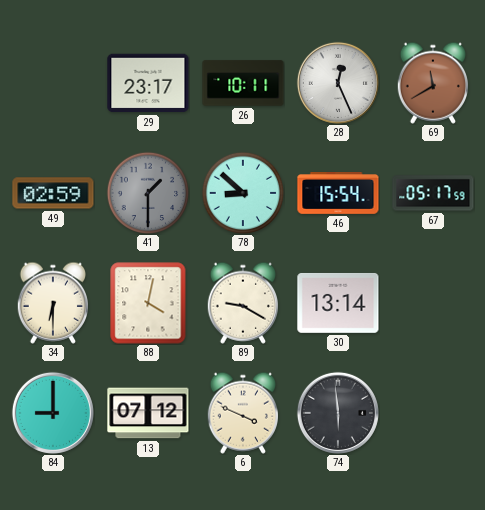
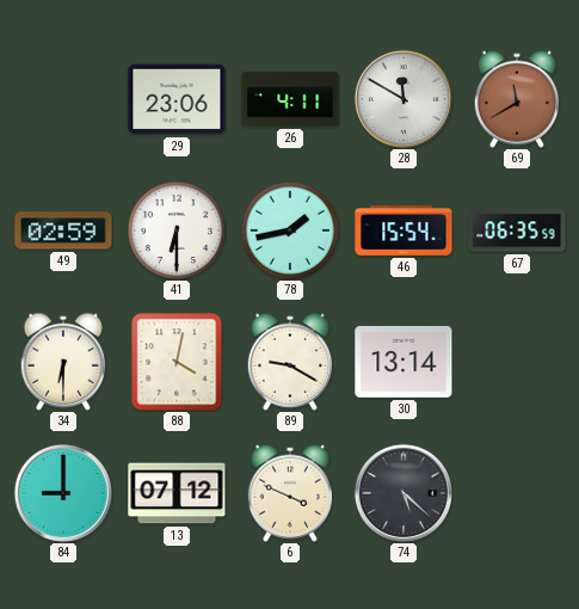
29: 23:17 -> 23:06 (177, 99)
26: 10:11 -> 4:11 (290, 99)
28: 12:26 -> 11:50 (404, 99)
41: 1:30 -> 6:30 (177, 230)
41 dial: grey -> white (177, 230)
78: 8:52 -> 1:43 (290, 230)
67: 05:17 -> 06:35 (517, 230)
74: 5:59 -> 5:22 (404, 493)
